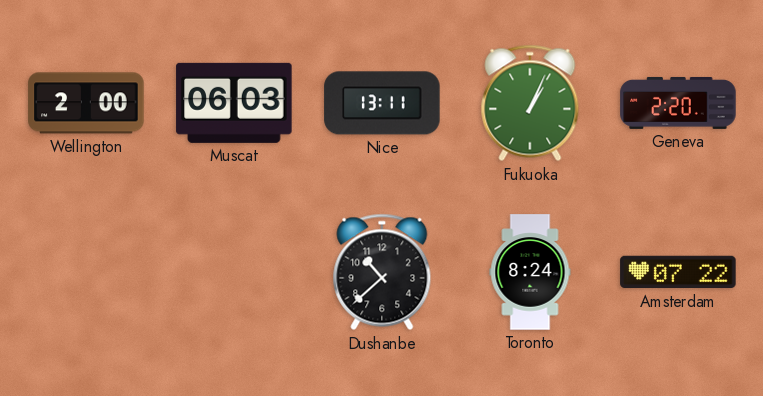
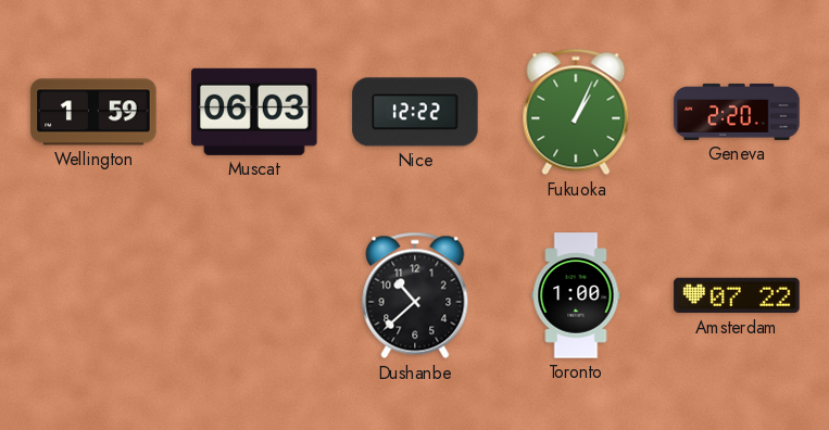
Wellington: 2:00 -> 1:59 (93, 112)
Nice: 13:11 -> 12:22 (415, 112)
Toronto: 8:24 -> 1:00 (576, 295)
